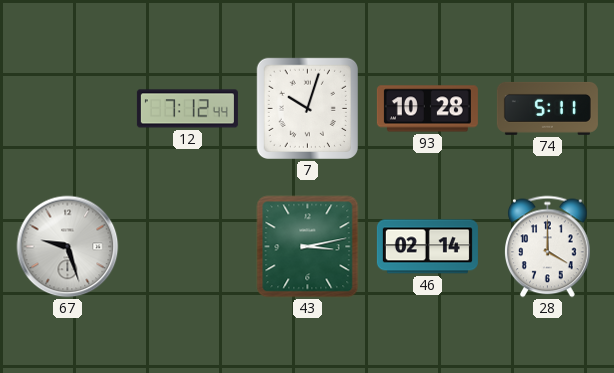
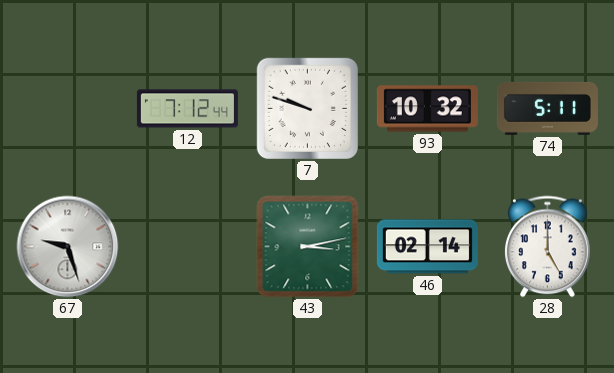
7: 10:03 -> 9:48 (307, 108)
93: 10:28 -> 10:32 (427, 109)
28: 4:00 -> 5:00 (548, 247)
